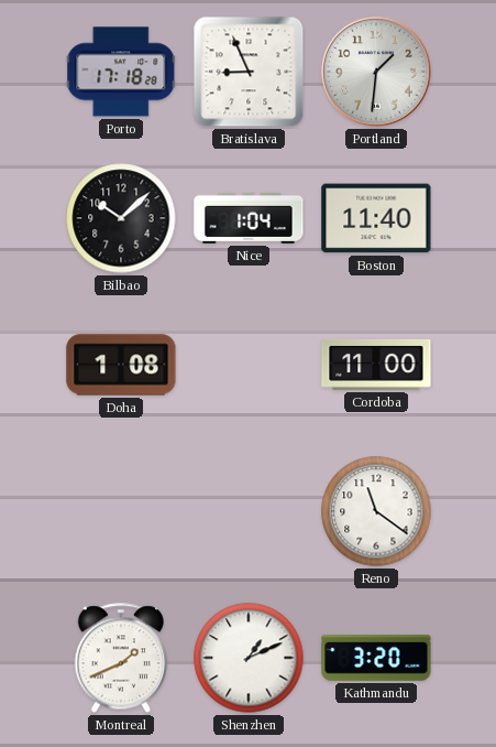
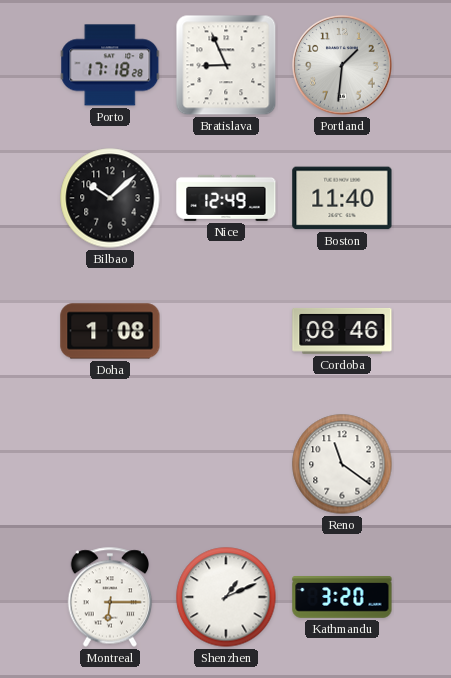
Nice: 1:04 -> 12:49 (226, 198)
Cordoba: 11:00 -> 08:46 (342, 331)
Montreal: 1:41 -> 6:15 (110, 597)
